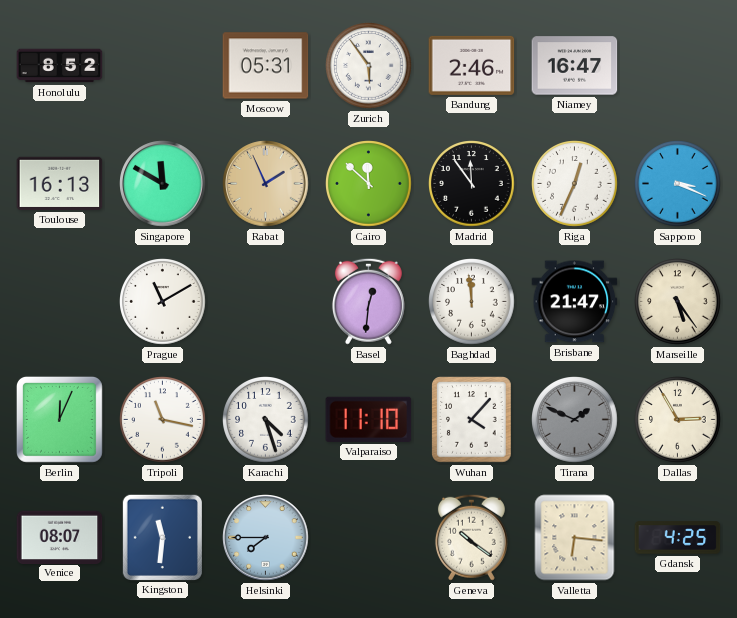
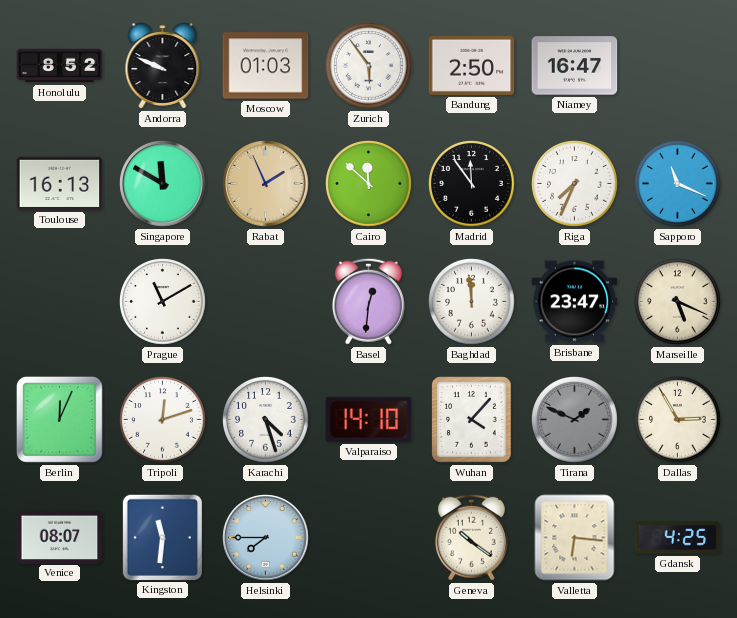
Andorra: none -> 9:49 (163, 66)
Moscow: 05:31 -> 01:03 (266, 66)
Bandung: 2:46 -> 2:50 (472, 65)
Riga: 12:34 -> 7:34 (575, 184)
Sapporo: 3:19 -> 11:19 (678, 184)
Brisbane: 21:47 -> 23:47 (575, 302)
Marseille: 5:24 -> 5:19 (678, 302)
Tripoli: 11:17 -> 12:12 (163, 420)
Valparaiso: 11:10 -> 14:10 (369, 419)
